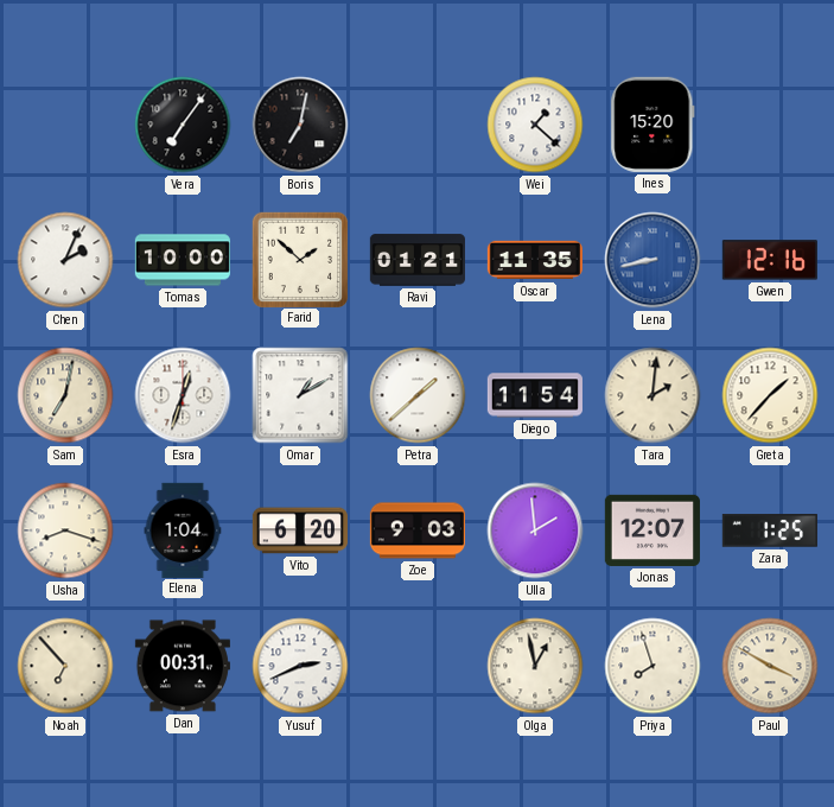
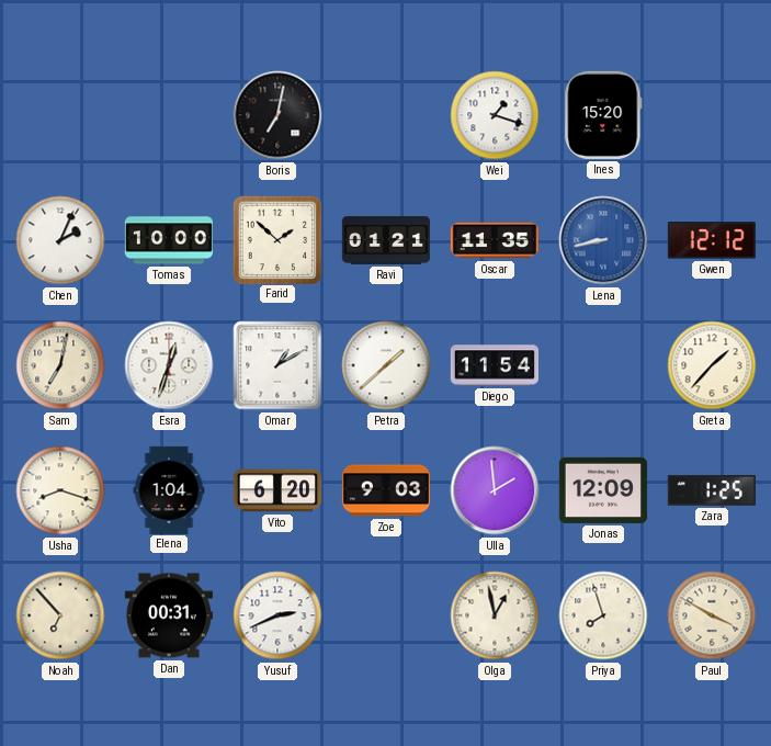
Vera: 7:06 -> none (183, 125)
Wei: 1:22 -> 1:18 (495, 115)
Gwen: 12:16 -> 12:12 (712, 240)
Tara: 2:01 -> none (652, 395)
Jonas: 12:07 -> 12:09 (603, 490)
